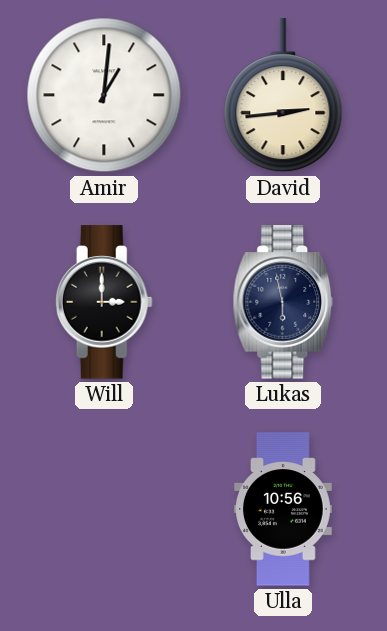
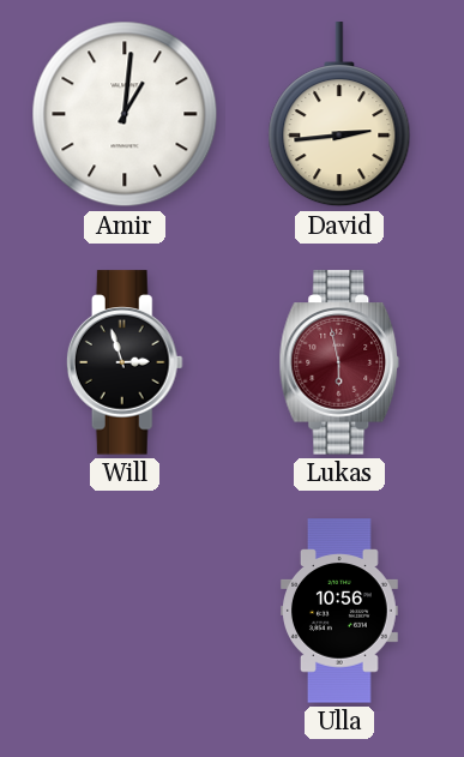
Will: 3:00 -> 2:57 (125, 362)
Lukas dial: navy -> burgundy (339, 362)
